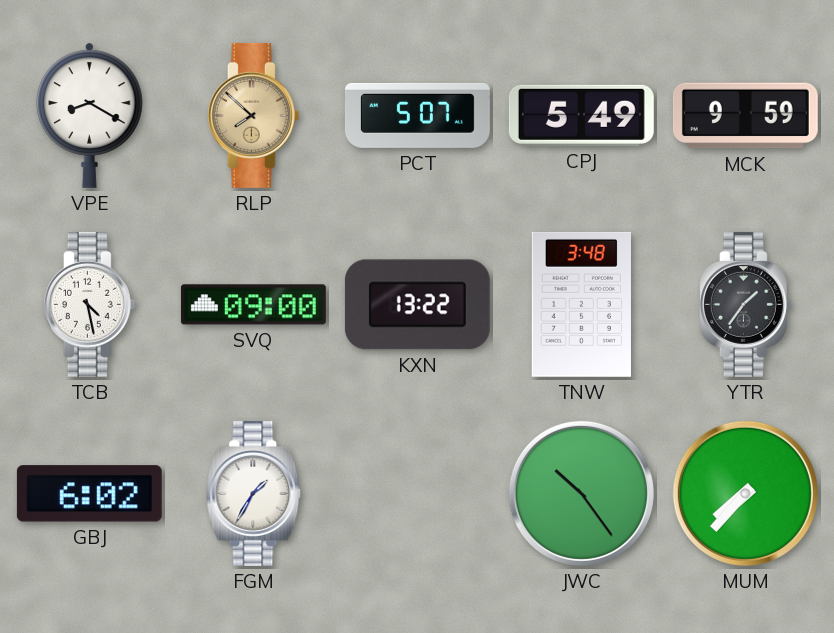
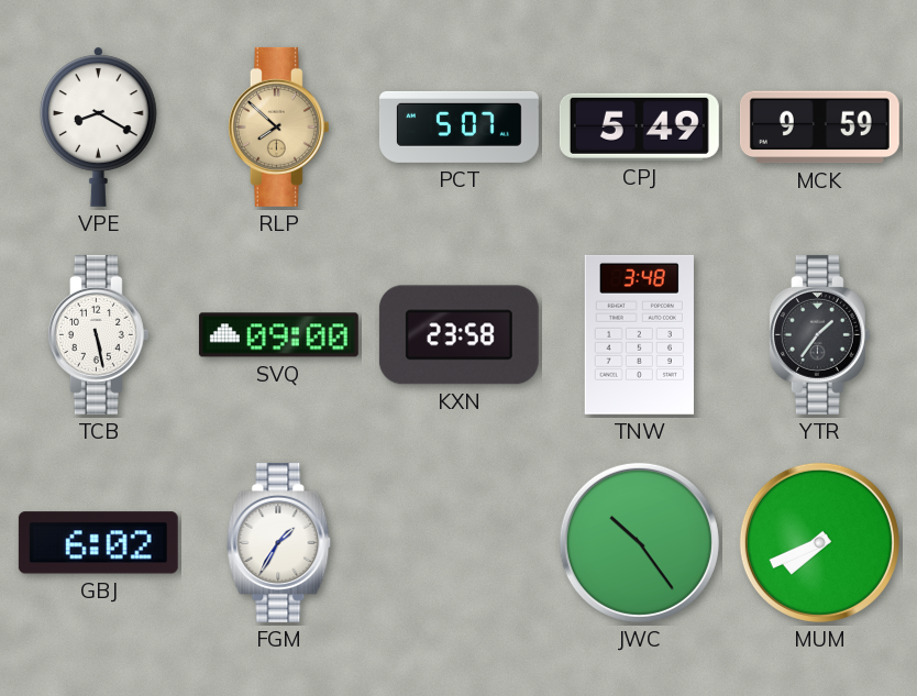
TCB: 4:28 -> 5:28 (98, 334)
KXN: 13:22 -> 23:58 (458, 335)
MUM: 7:37 -> 7:41 (819, 542)
